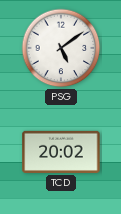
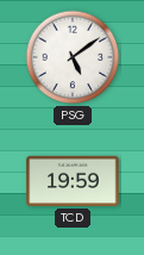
TCD: 20:02 -> 19:59 (73, 181)
